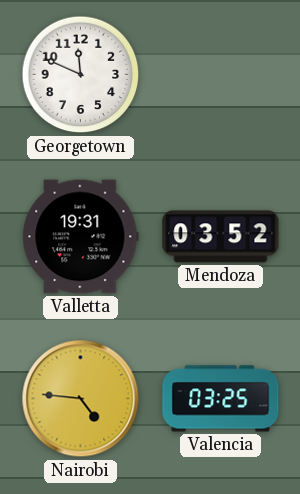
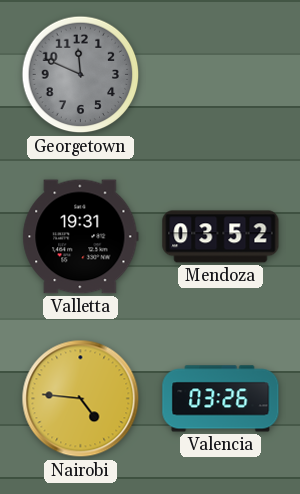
Georgetown dial: white -> grey (81, 75)
Valencia: 03:25 -> 03:26 (221, 399)
